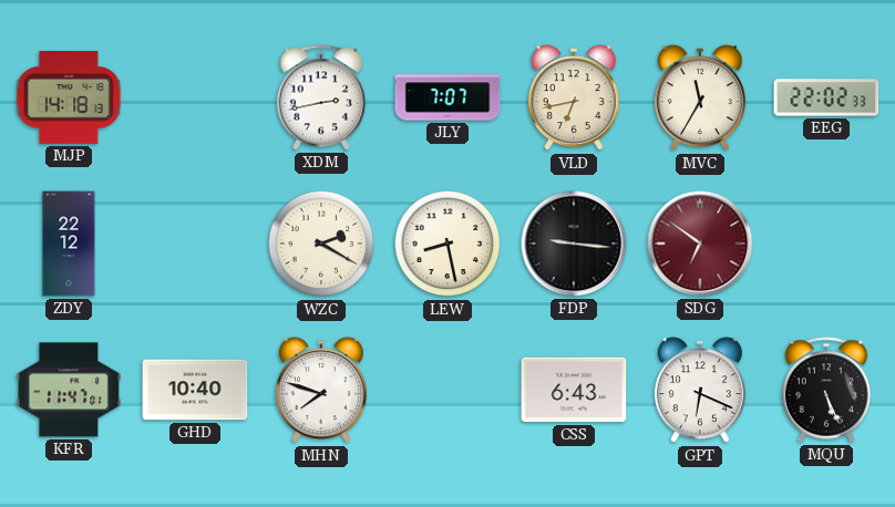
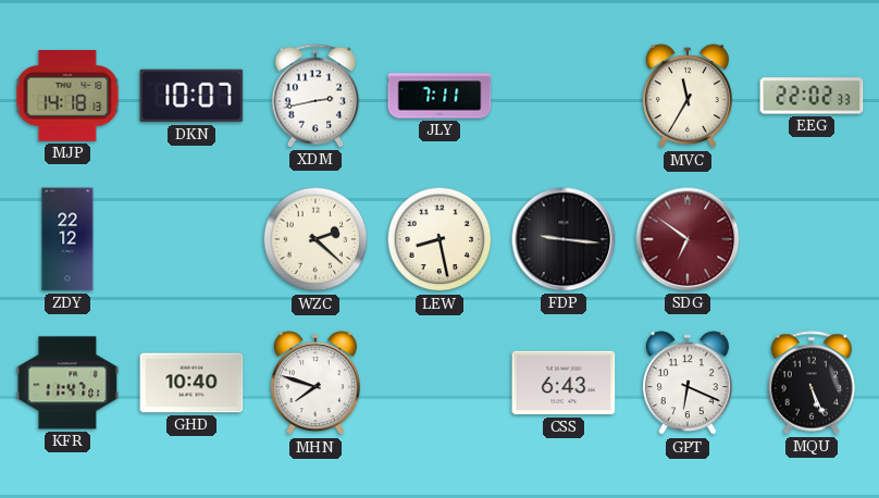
DKN: none -> 10:07 (191, 96)
JLY: 7:07 -> 7:11 (439, 96)
VLD: 6:43 -> none (574, 99)
WZC: 2:20 -> 2:22 (315, 239)
